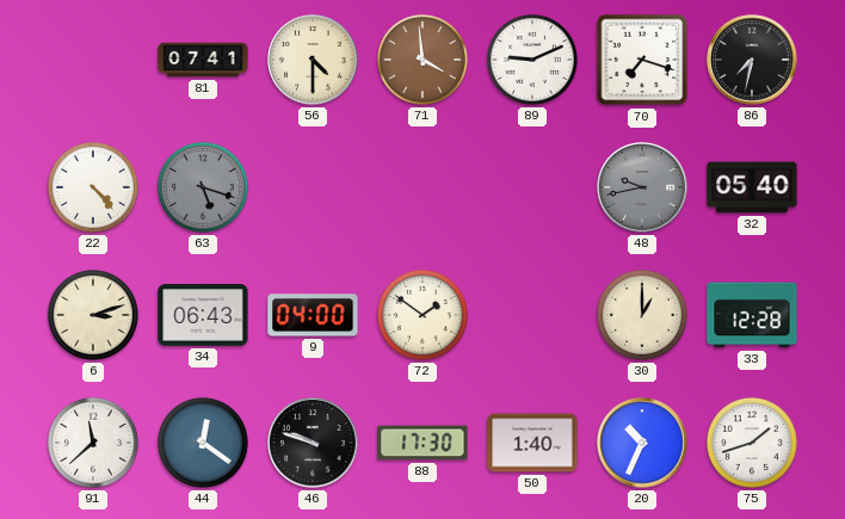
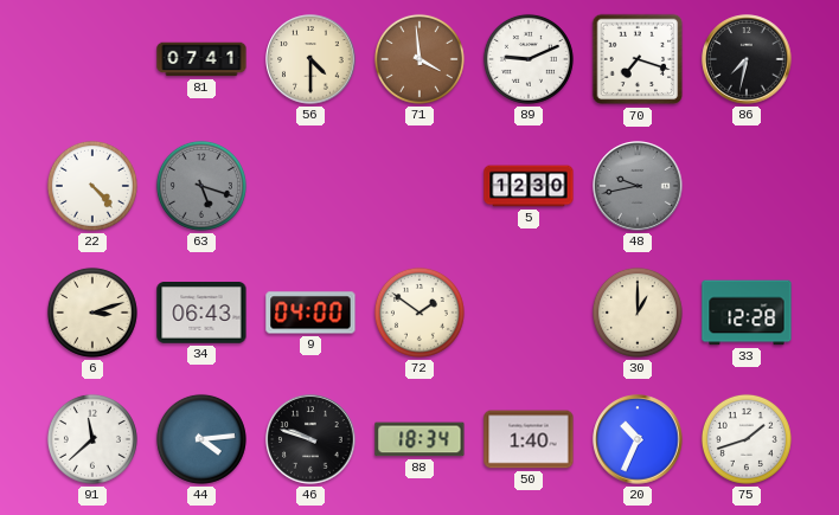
5: none -> 12:30 (529, 186)
32: 05:40 -> none (752, 187)
44: 12:21 -> 4:14 (201, 439)
88: 17:30 -> 18:34 (420, 439)
